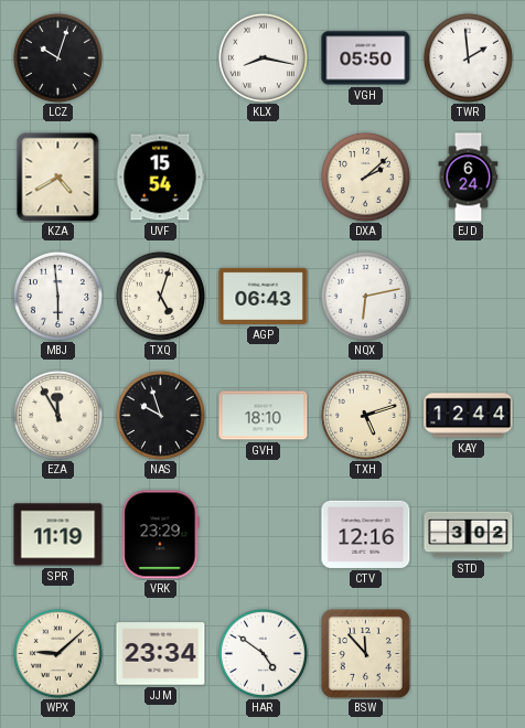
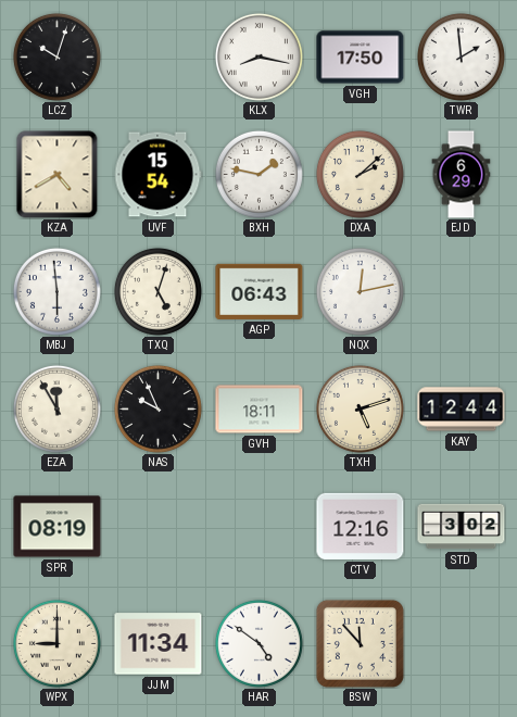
VGH: 05:50 -> 17:50 (361, 58)
BXH: none -> 1:47 (258, 174)
EJD: 6:24 -> 6:29 (462, 175)
NQX: 6:13 -> 12:13 (360, 291)
NAS: 9:57 -> 9:56 (157, 408)
GVH: 18:10 -> 18:11 (260, 410)
SPR: 11:19 -> 08:19 (58, 527)
VRK: 23:29 -> none (161, 535)
WPX: 9:08 -> 9:00 (56, 643)
JJM: 23:34 -> 11:34 (159, 644)
